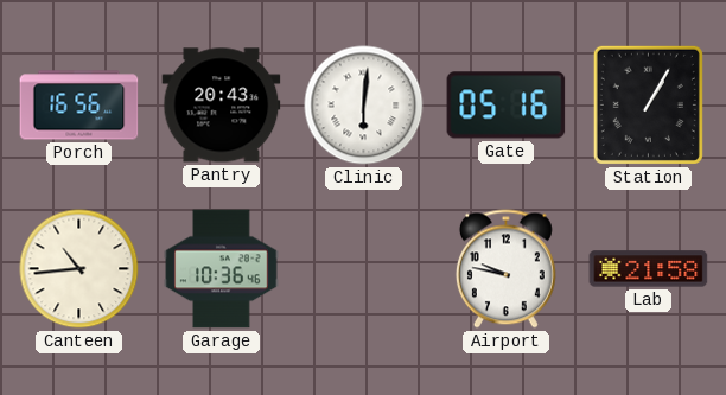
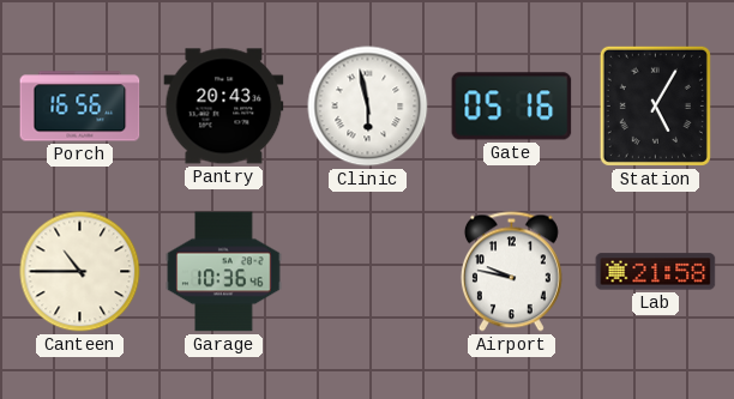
Clinic: 6:01 -> 5:58 (368, 107)
Station: 1:05 -> 5:05 (655, 105)
Canteen: 10:44 -> 10:45 (80, 272)
